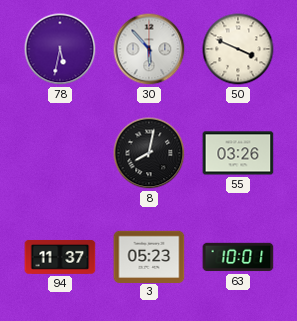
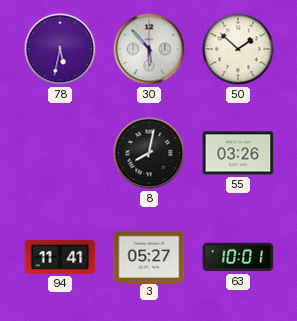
50: 3:49 -> 1:52 (238, 49)
94: 11:37 -> 11:41 (60, 257)
3: 05:23 -> 05:27 (149, 256)
